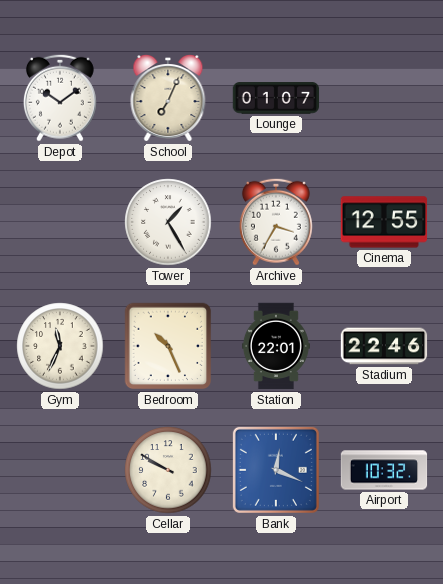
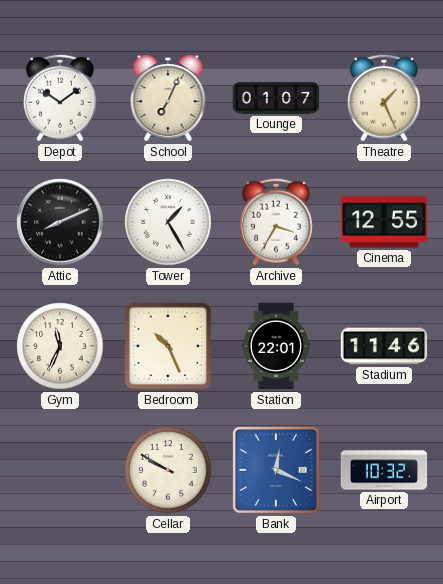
Theatre: none -> 1:26 (384, 98)
Attic: none -> 8:11 (60, 222)
Stadium: 22:46 -> 11:46 (384, 346)
